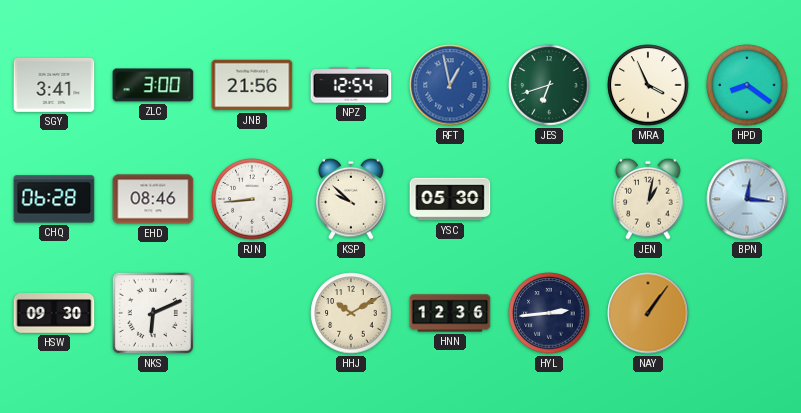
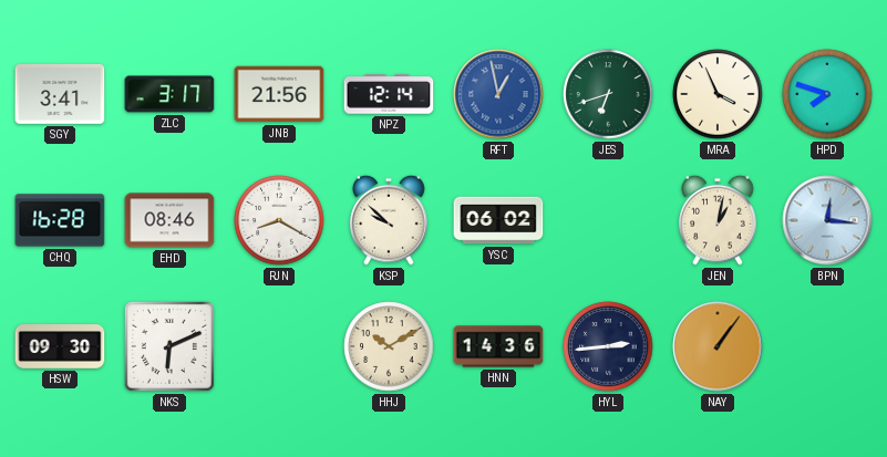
ZLC: 3:00 -> 3:17 (169, 94)
NPZ: 12:54 -> 12:14 (389, 94)
HPD: 8:21 -> 7:48 (827, 94)
CHQ: 06:28 -> 16:28 (60, 220)
RJN: 8:44 -> 8:20 (279, 220)
YSC: 05:30 -> 06:02 (498, 220)
HNN: 12:36 -> 14:36 (498, 346)
